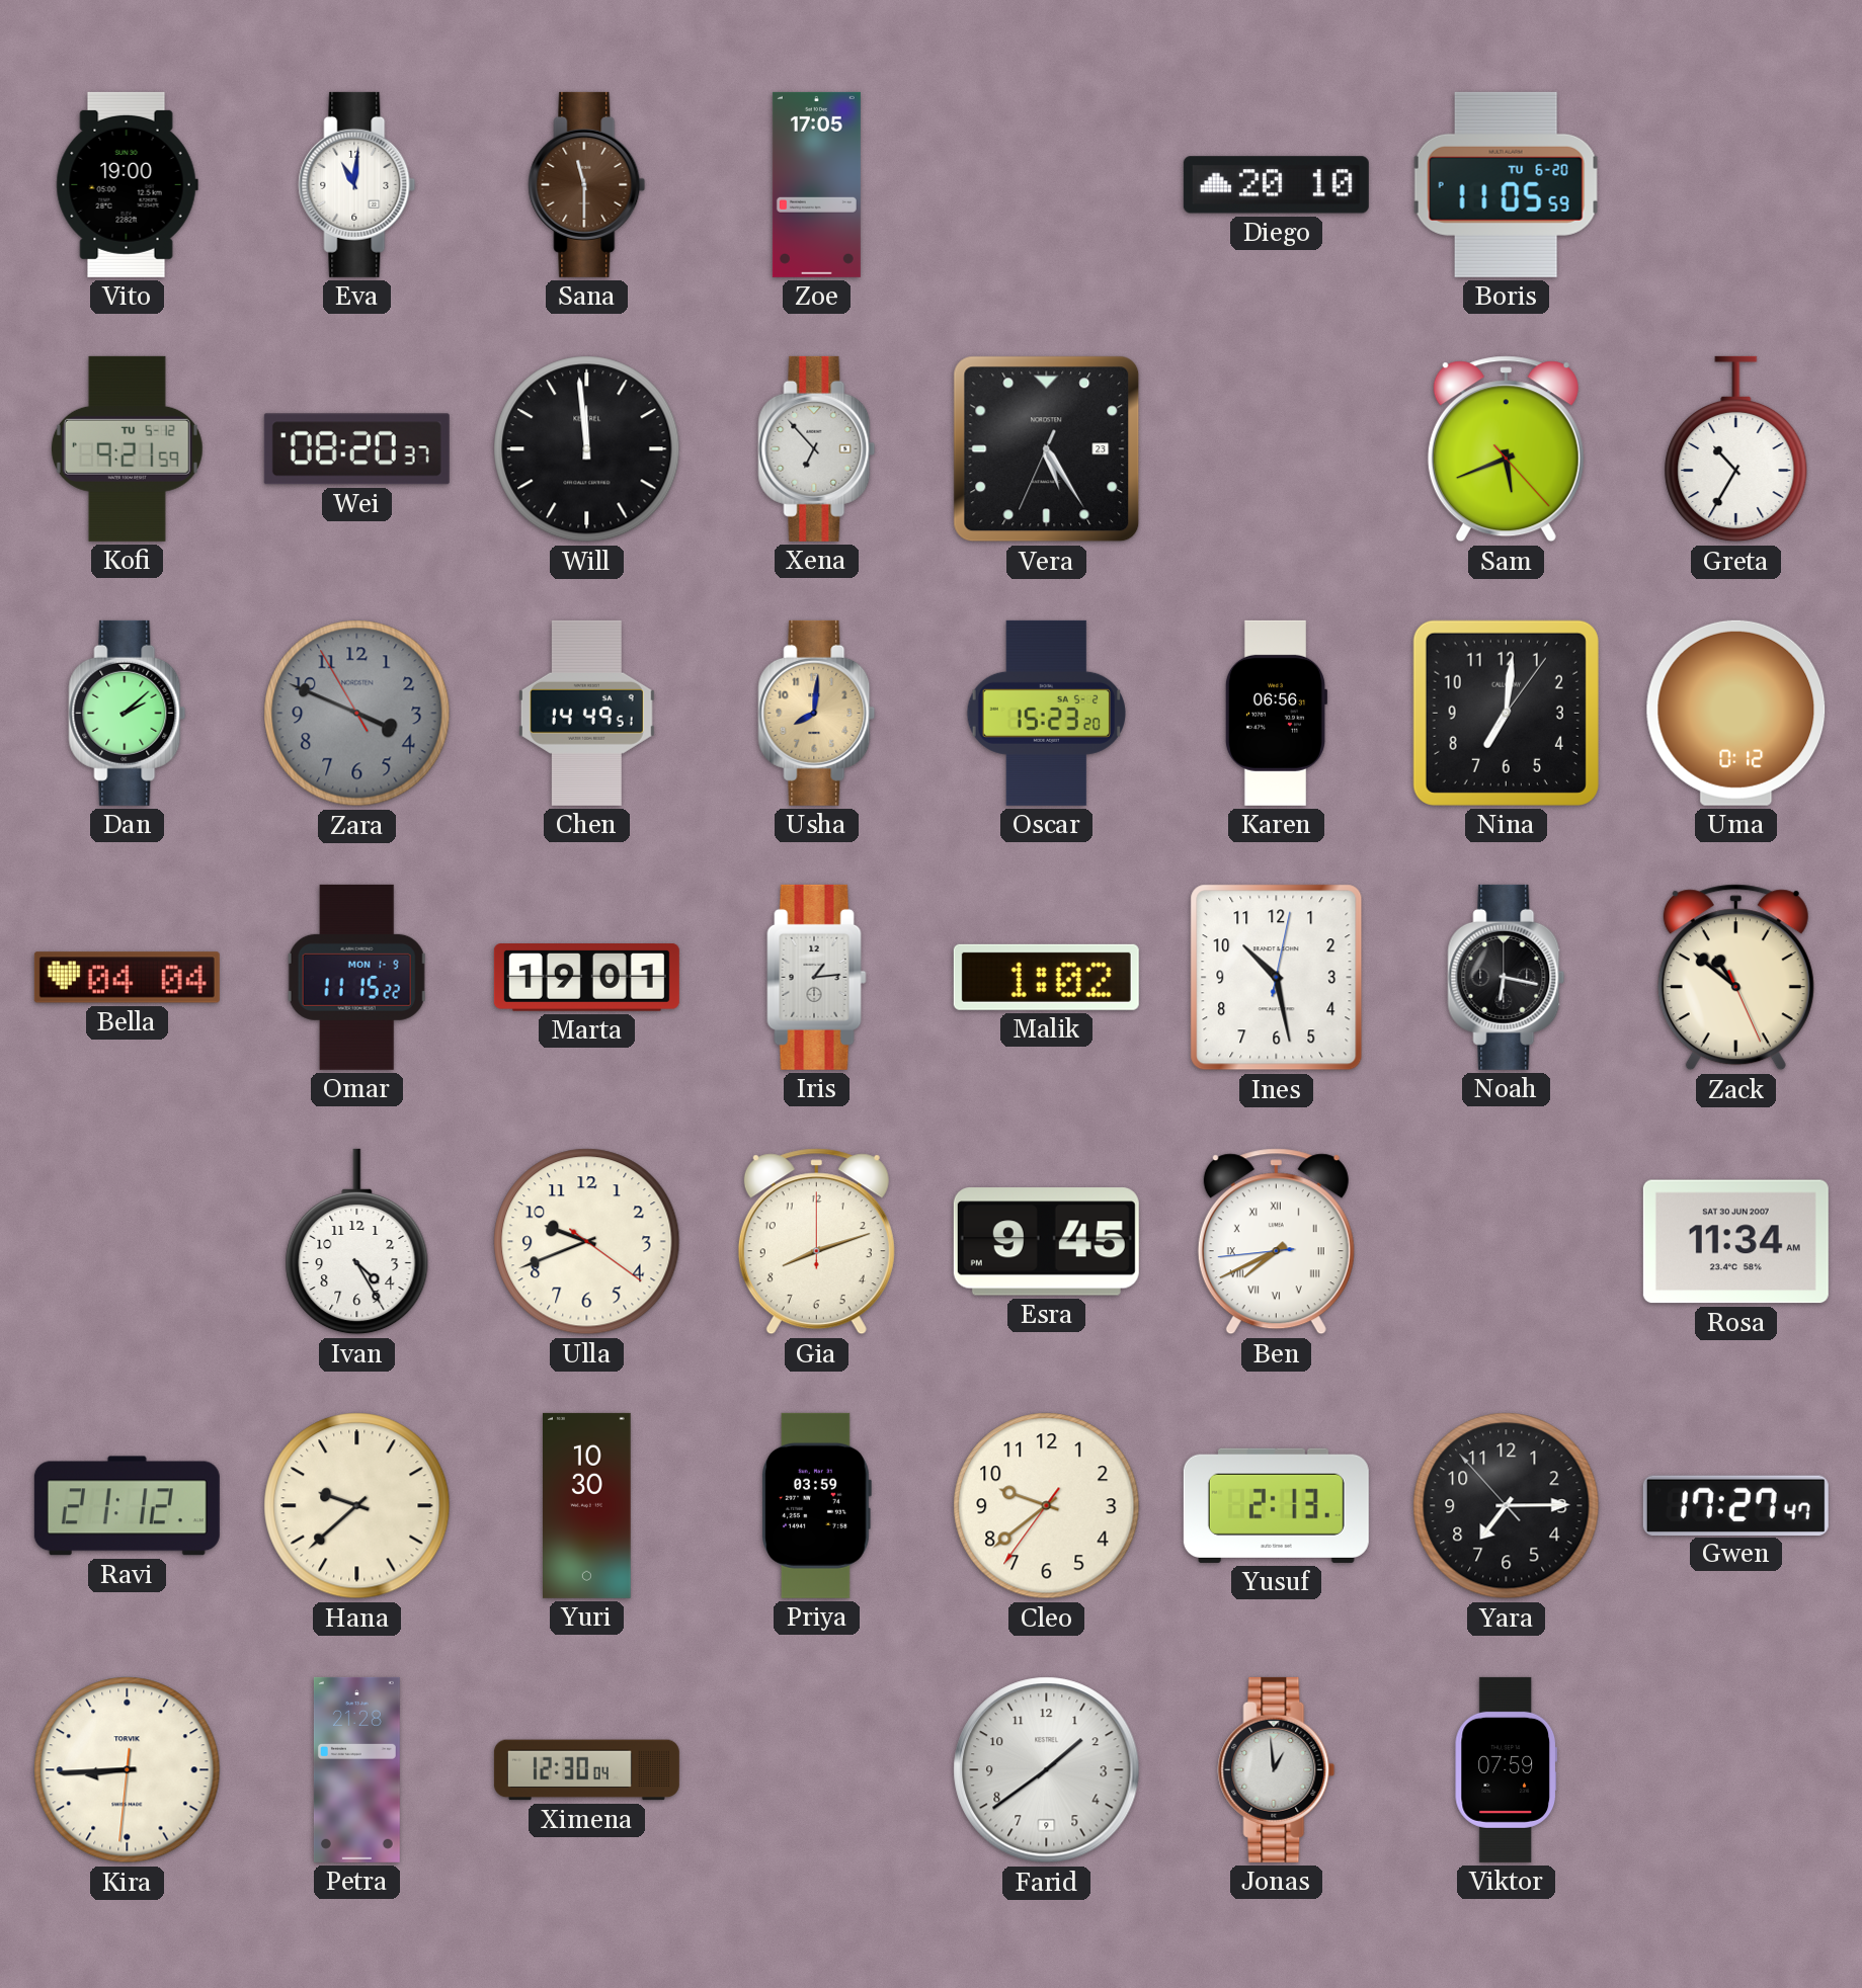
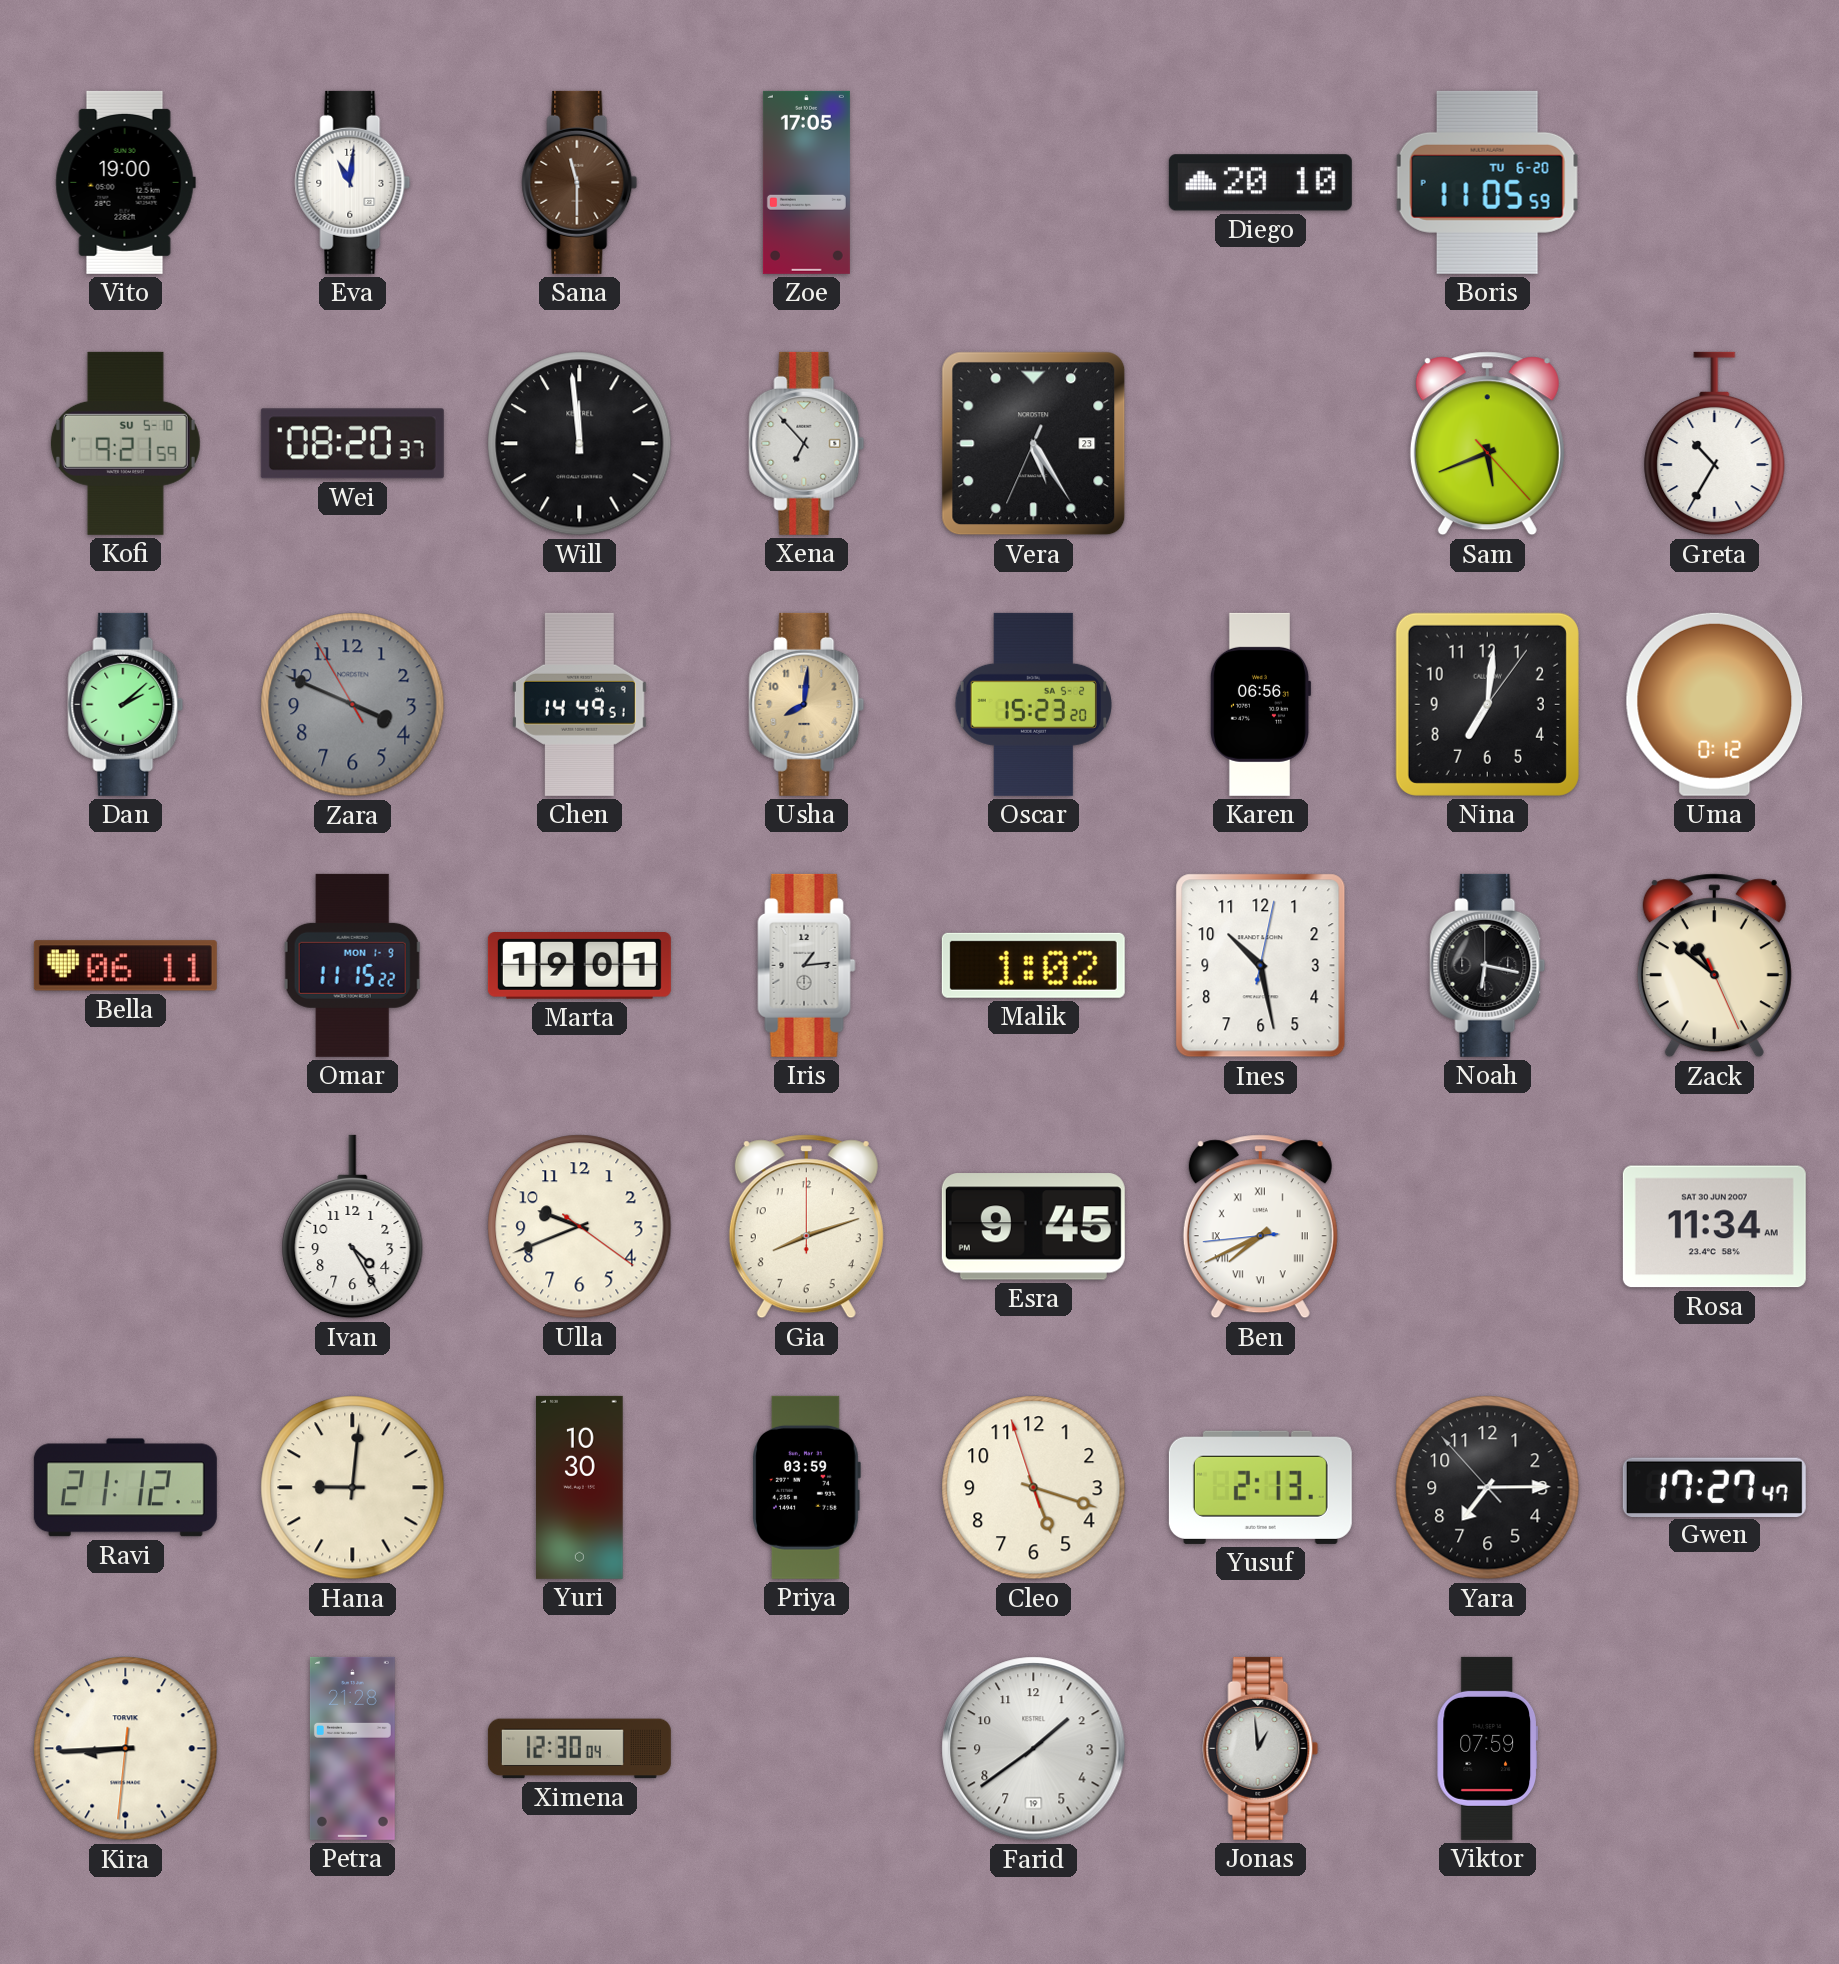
Kofi date: TU 5-12 -> SU 5-10 (125, 443)
Bella: 04:04 -> 06:11 (125, 966)
Hana: 9:38 -> 9:01 (353, 1488)
Cleo: 9:38 -> 5:17 (1034, 1488)
Farid date: 9 -> 19 (1034, 1749)
